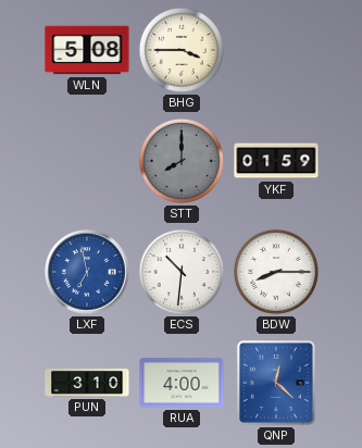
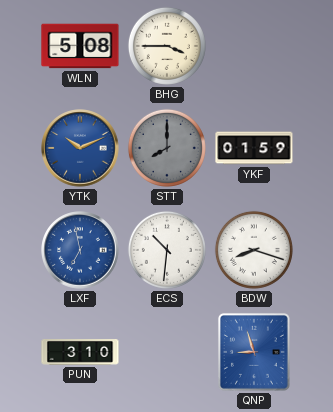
YTK: none -> 10:11 (80, 148)
BDW: 8:15 -> 8:18 (254, 250)
RUA: 4:00 -> none (182, 383)
QNP: 12:22 -> 8:57 (254, 352)
